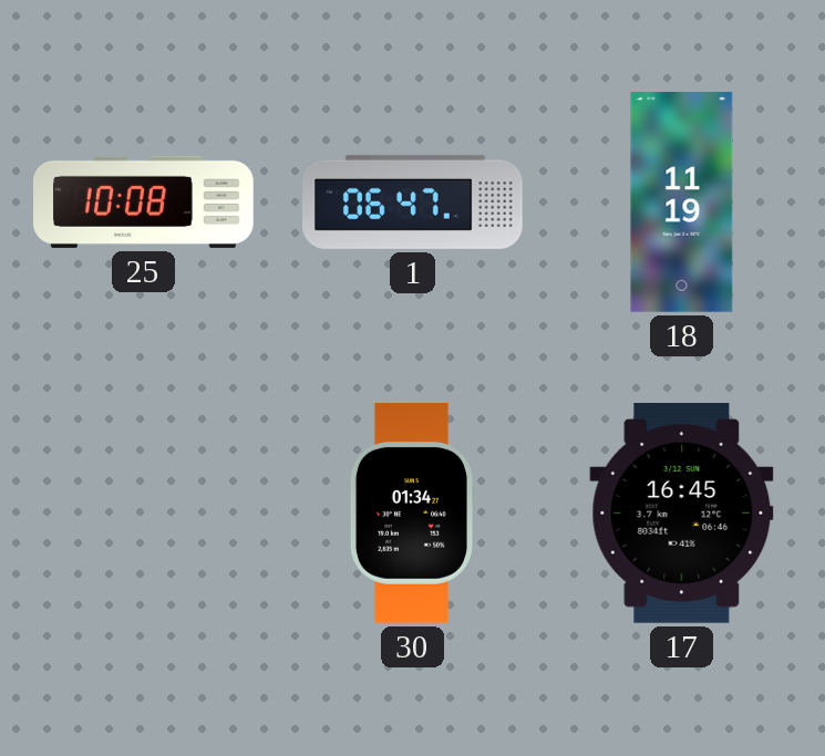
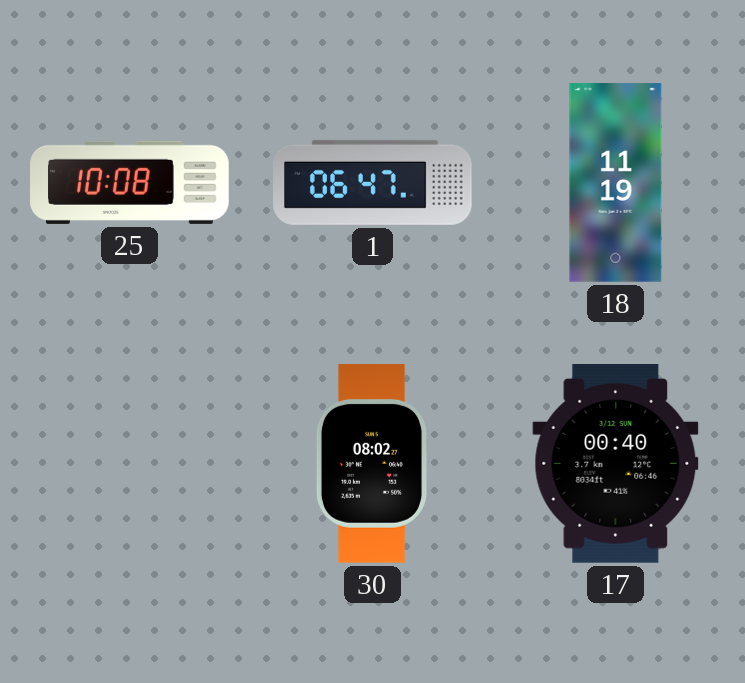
30: 01:34 -> 08:02 (371, 464)
17: 16:45 -> 00:40 (616, 464)
